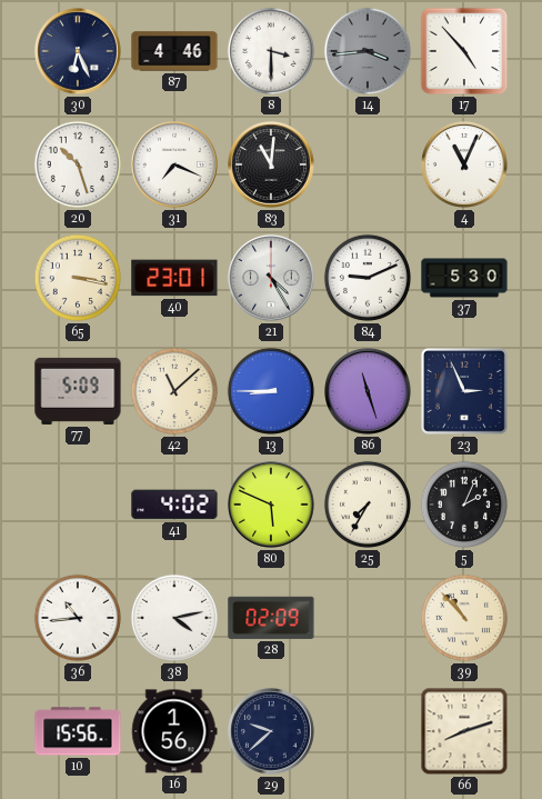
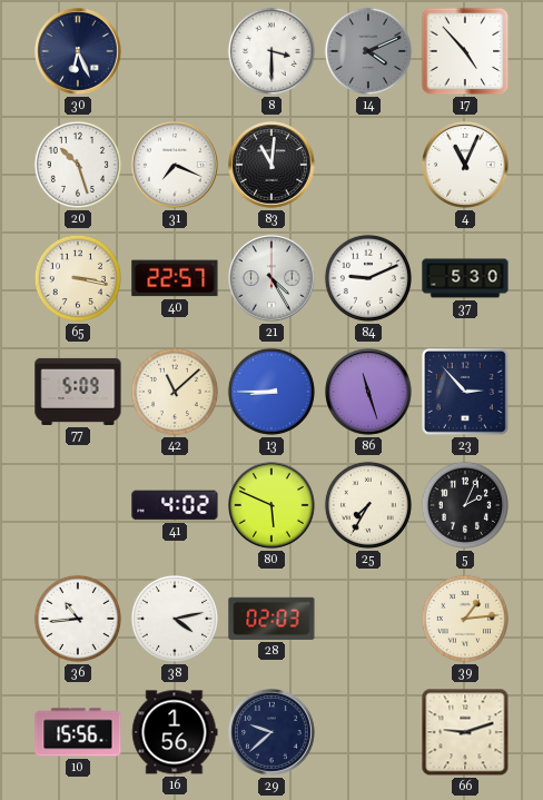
87: 4:46 -> none (174, 51)
14: 3:44 -> 4:11 (368, 51)
40: 23:01 -> 22:57 (175, 278)
23: 2:56 -> 2:53 (465, 392)
28: 02:09 -> 02:03 (271, 619)
39: 10:53 -> 1:14 (465, 619)
66: 8:12 -> 9:12 (465, 732)
